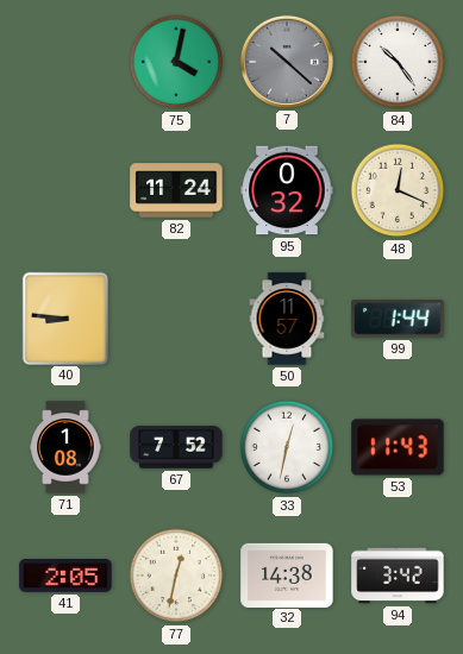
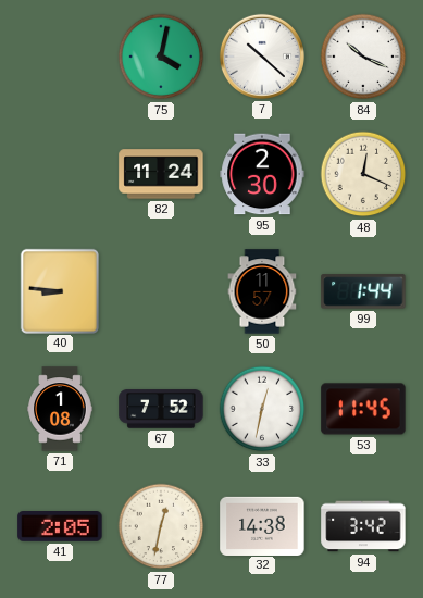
7 dial: grey -> white (262, 57)
84: 10:24 -> 10:19 (363, 57)
95: 0:32 -> 2:30 (262, 174)
53: 11:43 -> 11:45 (363, 409)
